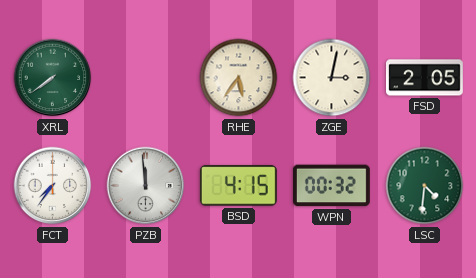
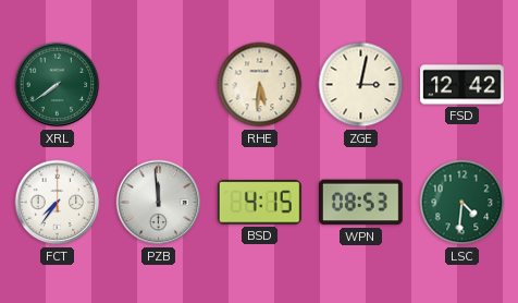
RHE: 5:36 -> 5:31 (260, 85)
FSD: 2:05 -> 12:42 (462, 85)
WPN: 00:32 -> 08:53 (360, 203)
